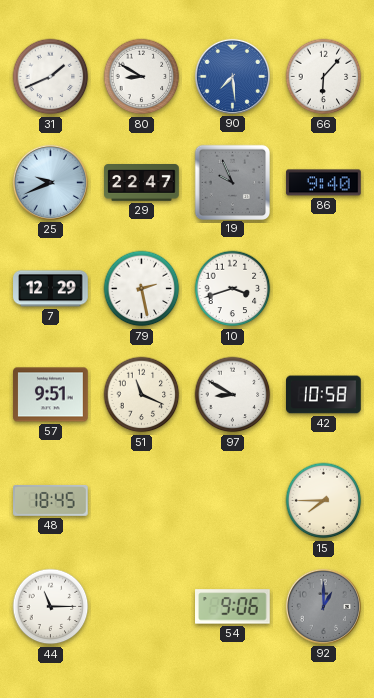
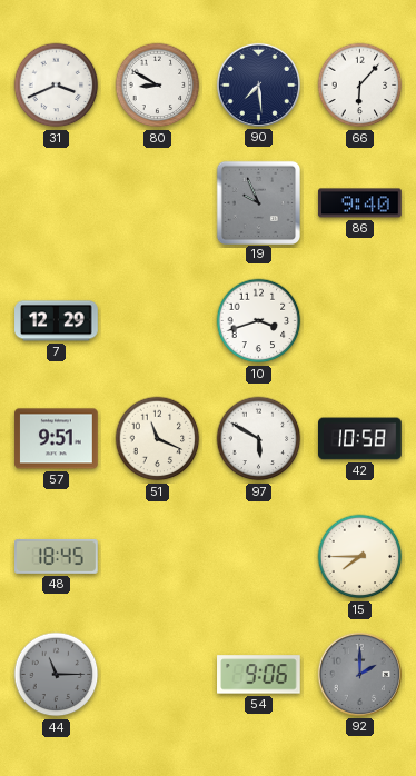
31: 1:41 -> 3:41 (57, 86)
90 dial: blue -> navy (258, 84)
25: 9:41 -> none (50, 182)
29: 22:47 -> none (142, 183)
79: 2:28 -> none (142, 289)
97: 8:50 -> 5:50 (259, 439)
44 dial: white -> grey (57, 675)
92: 1:00 -> 2:00 (359, 674)
